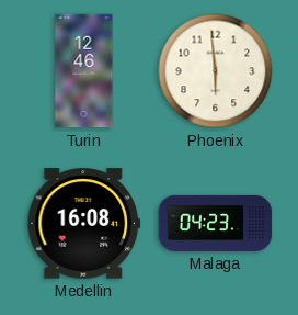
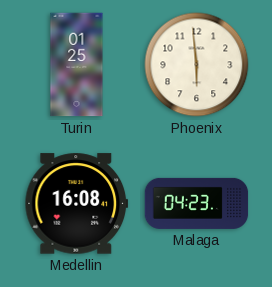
Turin: 12:46 -> 01:25 (77, 65)
